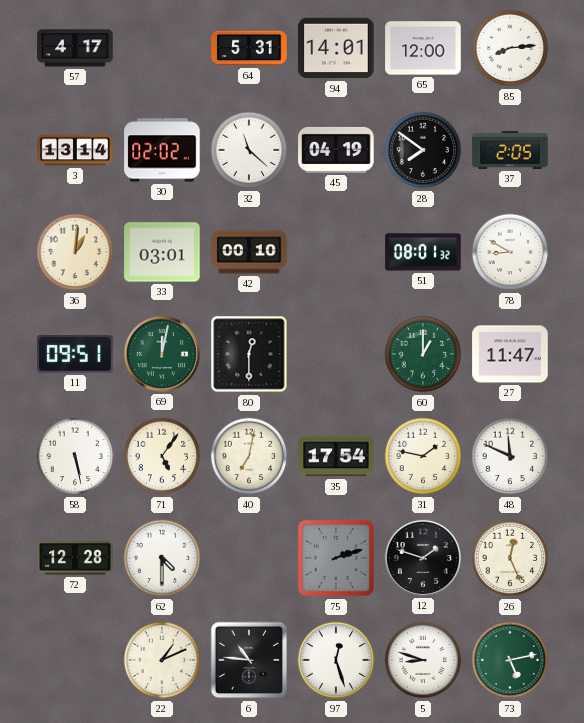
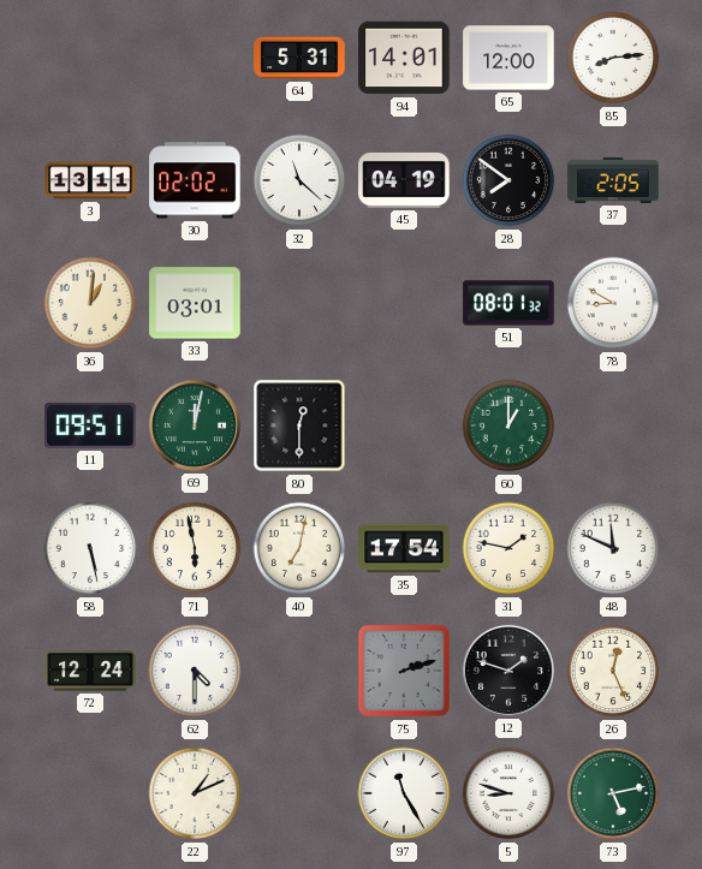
57: 4:17 -> none (75, 48)
3: 13:14 -> 13:11 (90, 180)
42: 00:10 -> none (249, 252)
27: 11:47 -> none (510, 354)
71: 5:06 -> 5:58 (195, 548)
72: 12:28 -> 12:24 (90, 671)
6: 10:46 -> none (249, 660)
97: 12:27 -> 11:25 (404, 793)
